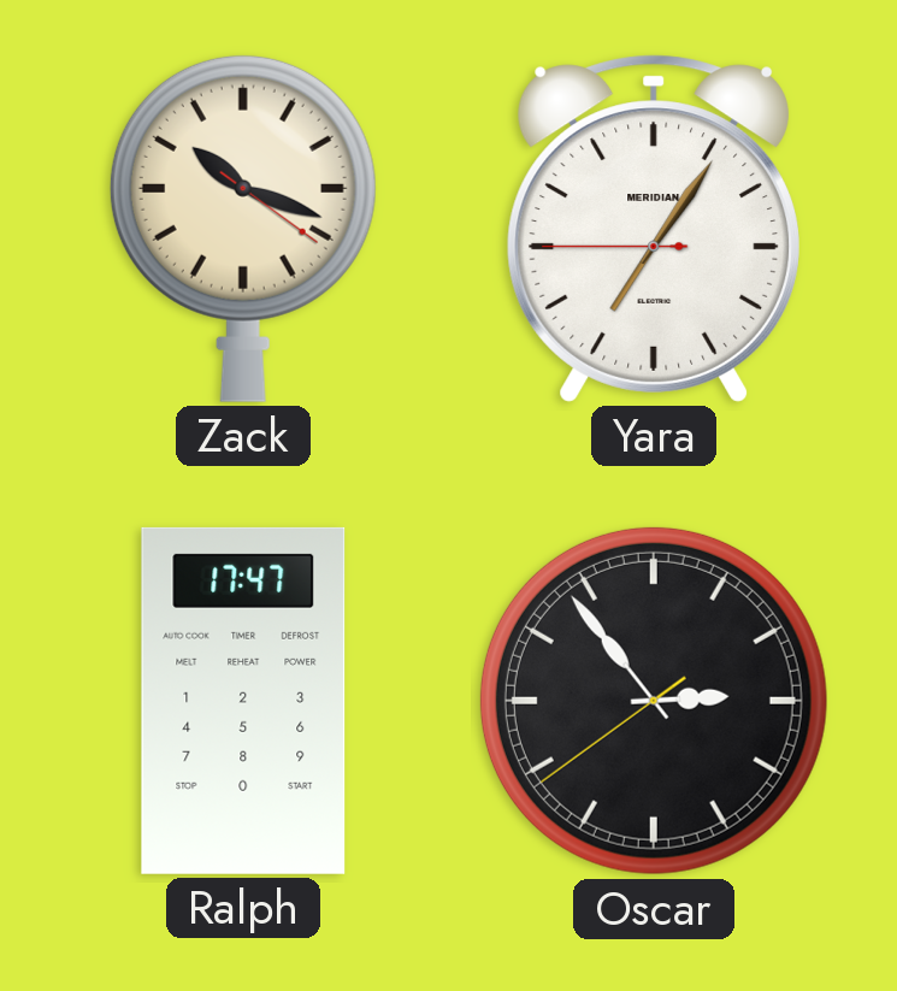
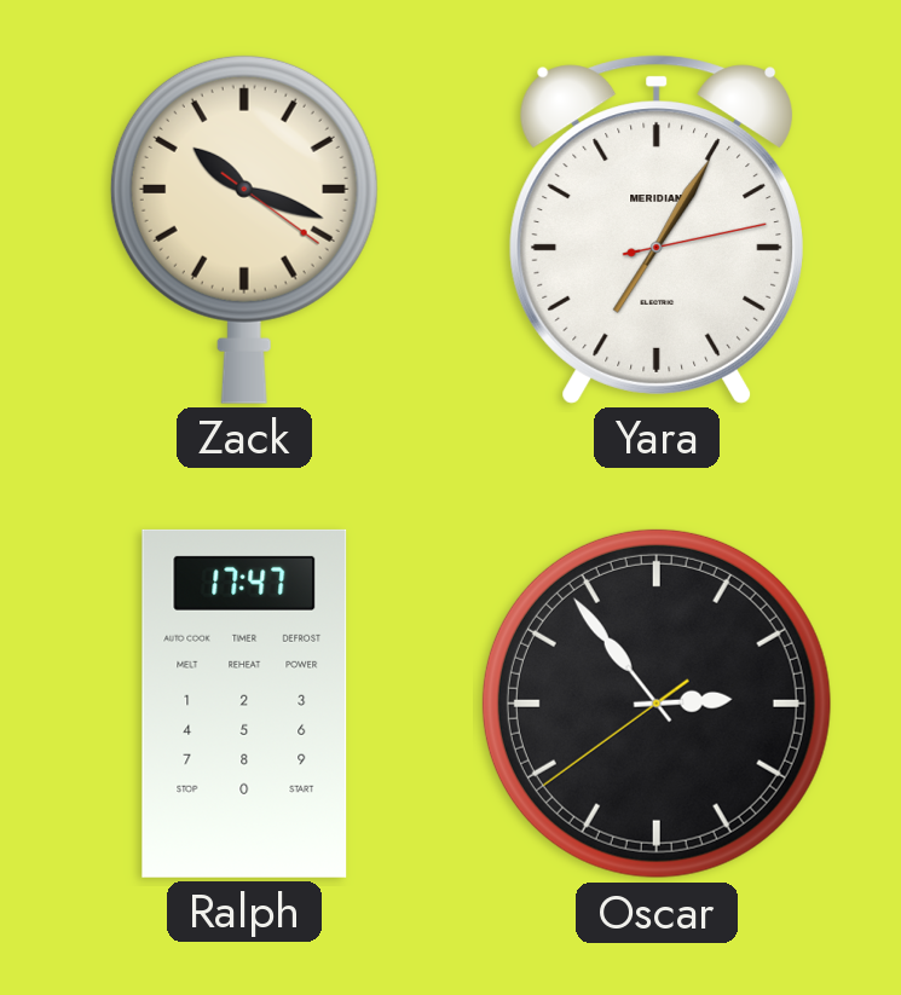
Yara: 7:05:45 -> 7:05:13 (655, 230)
